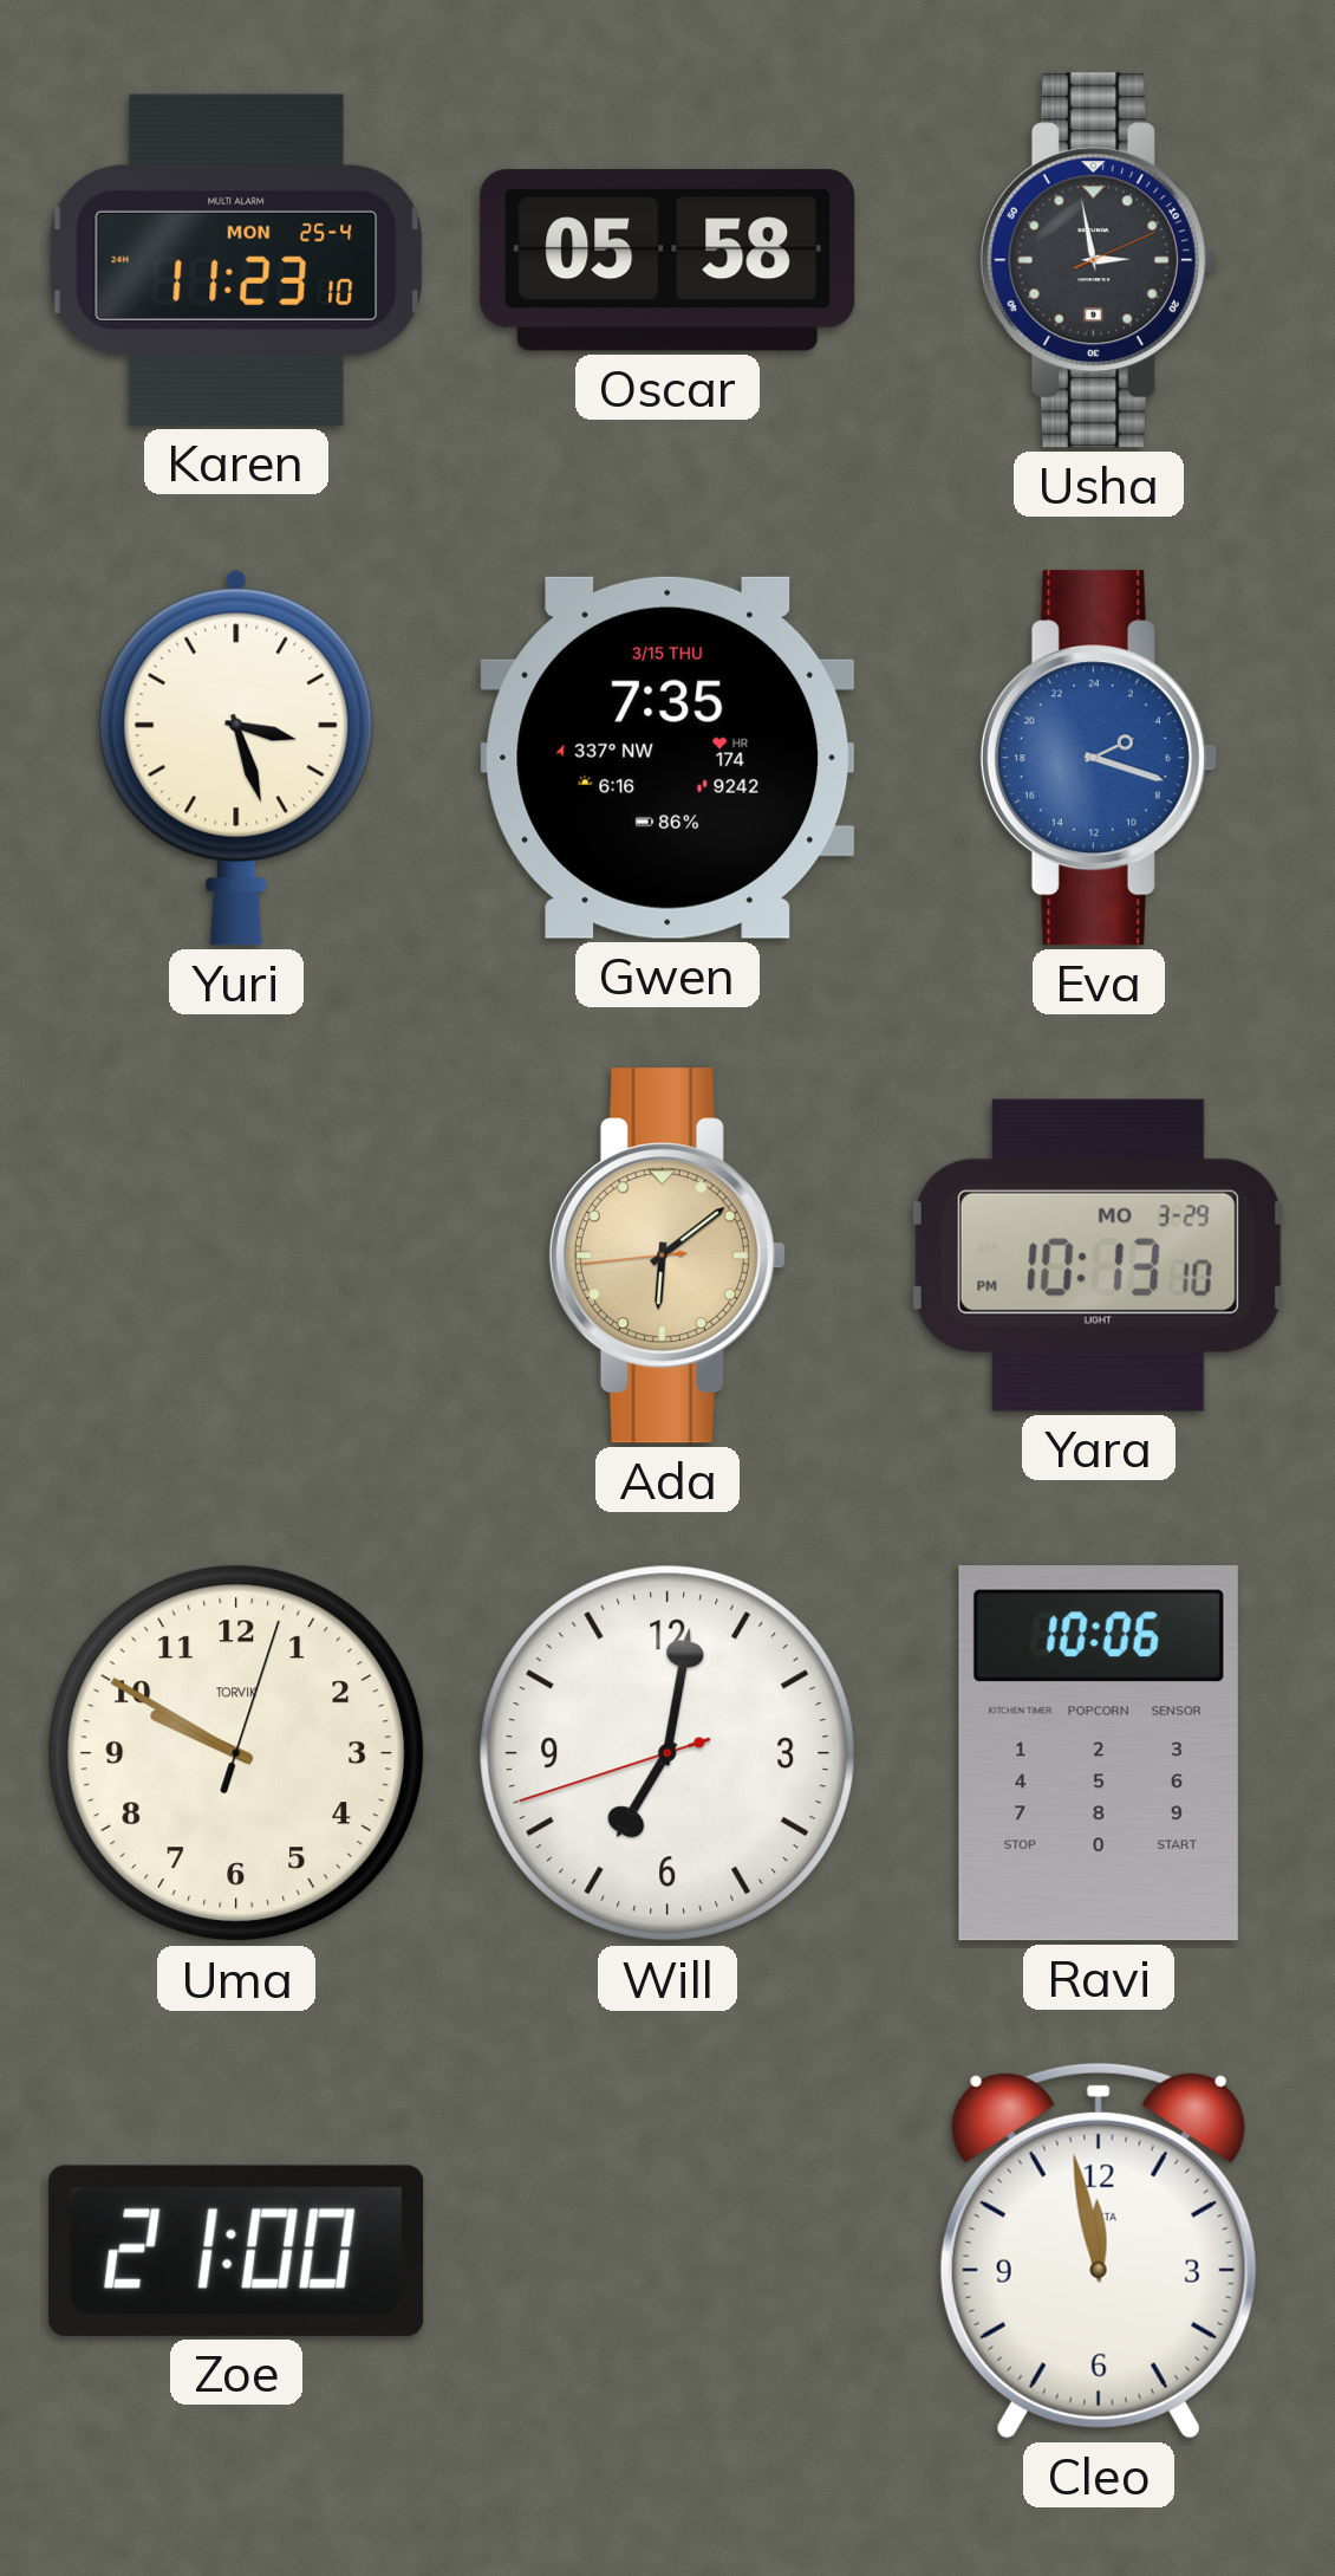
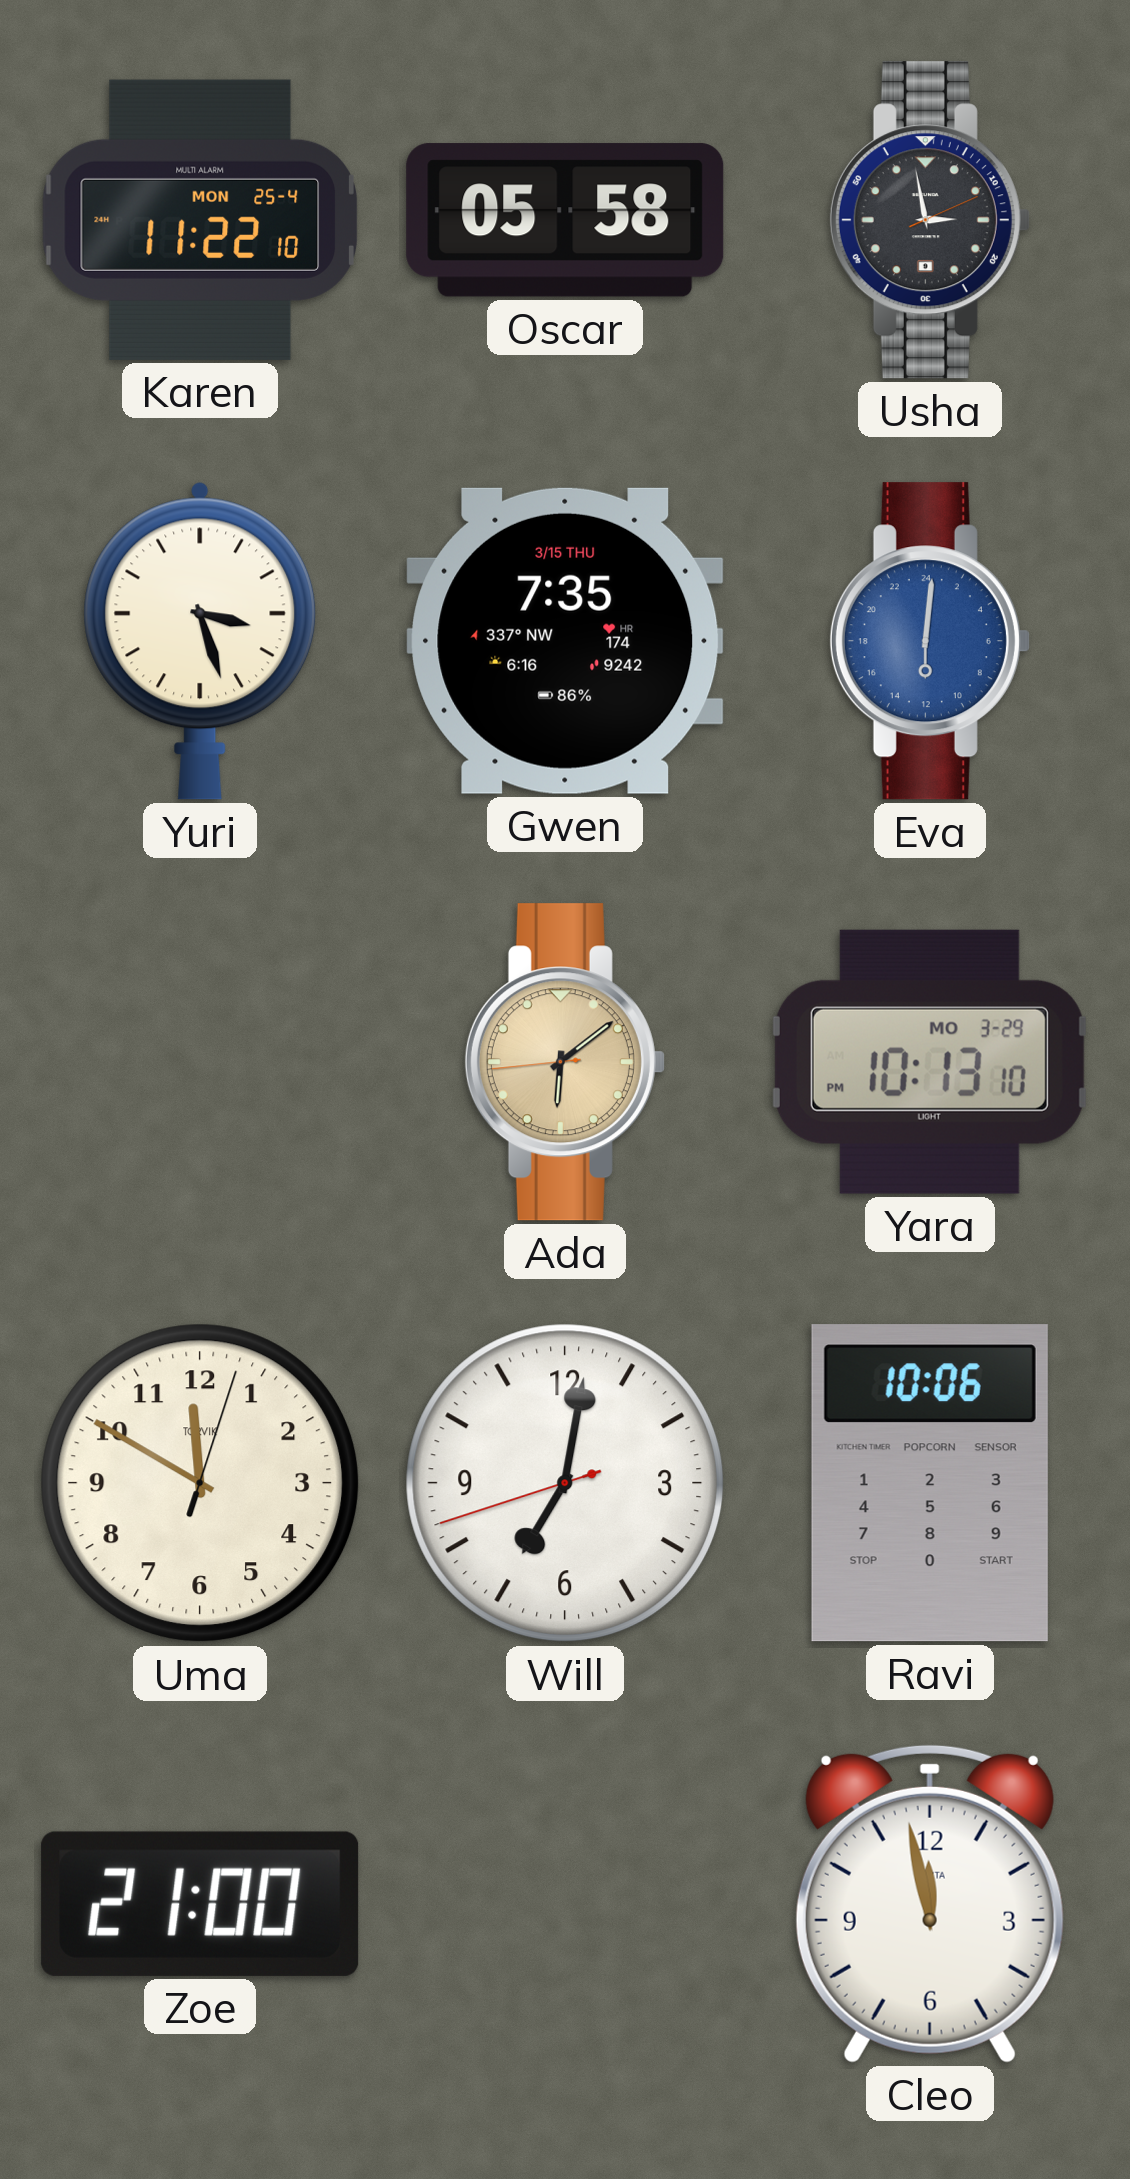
Karen: 11:23 -> 11:22 (199, 220)
Eva: 4:18 -> 12:01 (930, 641)
Uma: 9:50 -> 11:50 (200, 1483)
